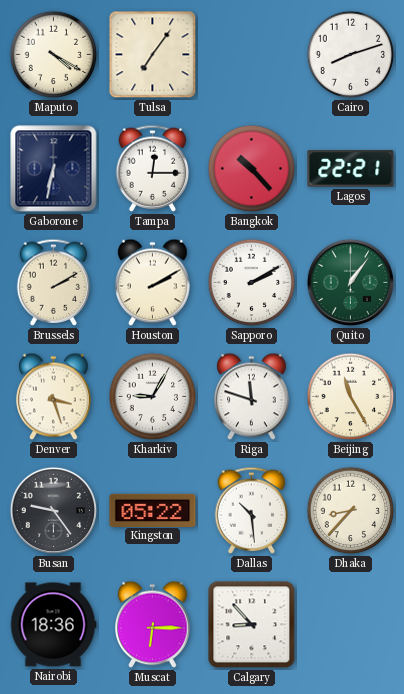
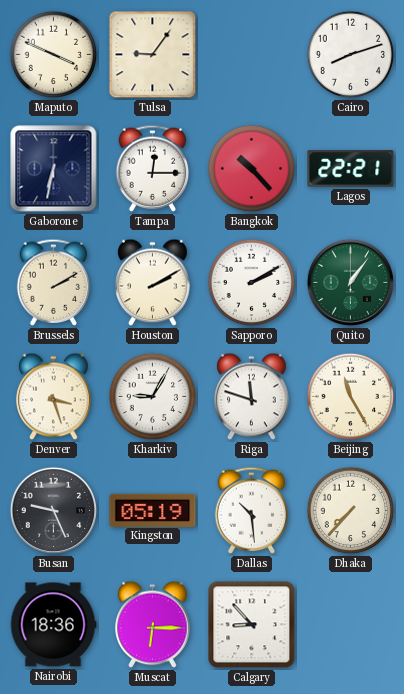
Maputo: 4:20 -> 3:49 (54, 55)
Tulsa: 7:06 -> 9:06 (153, 55)
Busan: 9:24 -> 9:26 (54, 511)
Kingston: 05:22 -> 05:19 (153, 510)
Dhaka: 8:37 -> 7:37 (351, 511)
